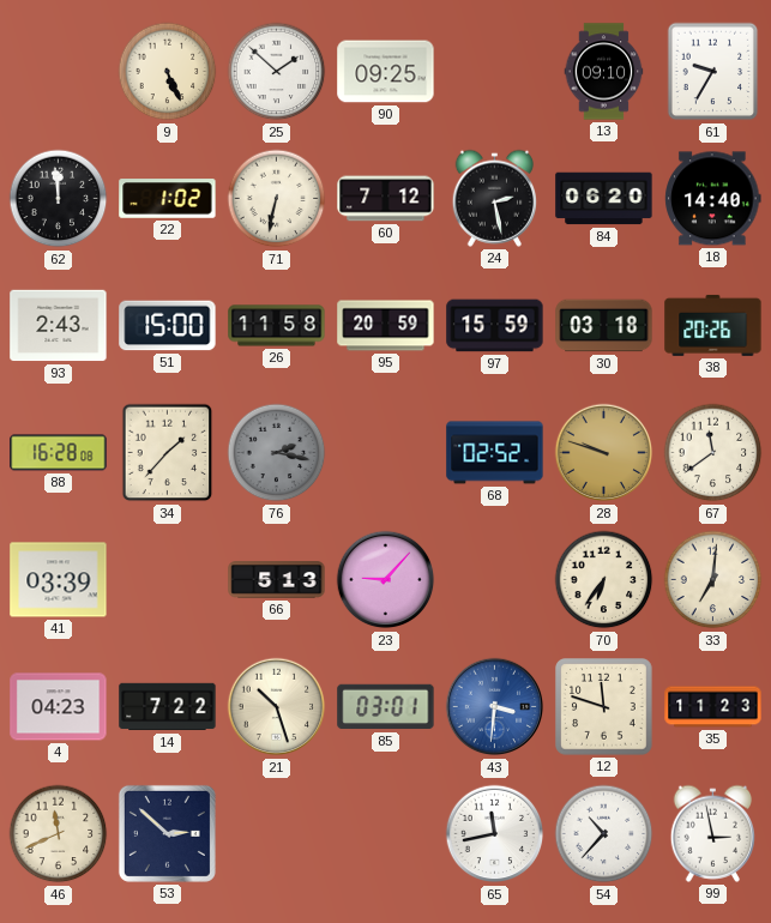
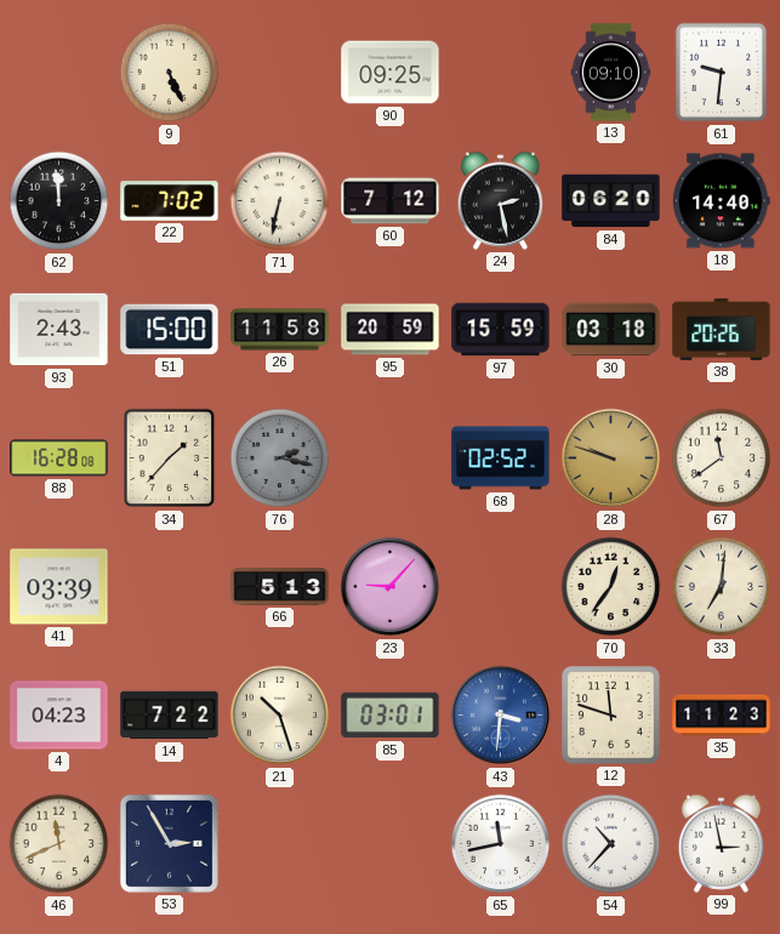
25: 1:52 -> none (277, 72)
61: 9:35 -> 9:31 (722, 73)
22: 1:02 -> 7:02 (170, 201)
70: 6:36 -> 12:36 (611, 587)
53: 2:52 -> 2:55 (169, 843)
